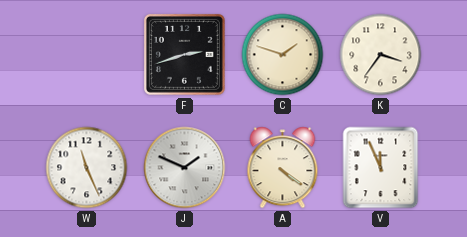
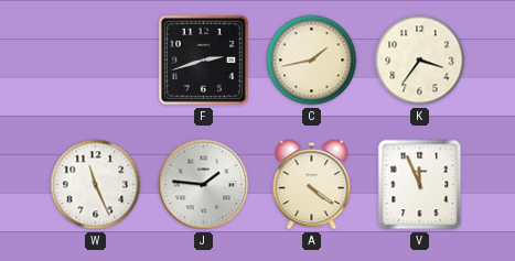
C: 1:48 -> 1:43 (312, 61)
J: 1:49 -> 1:46 (204, 185)
